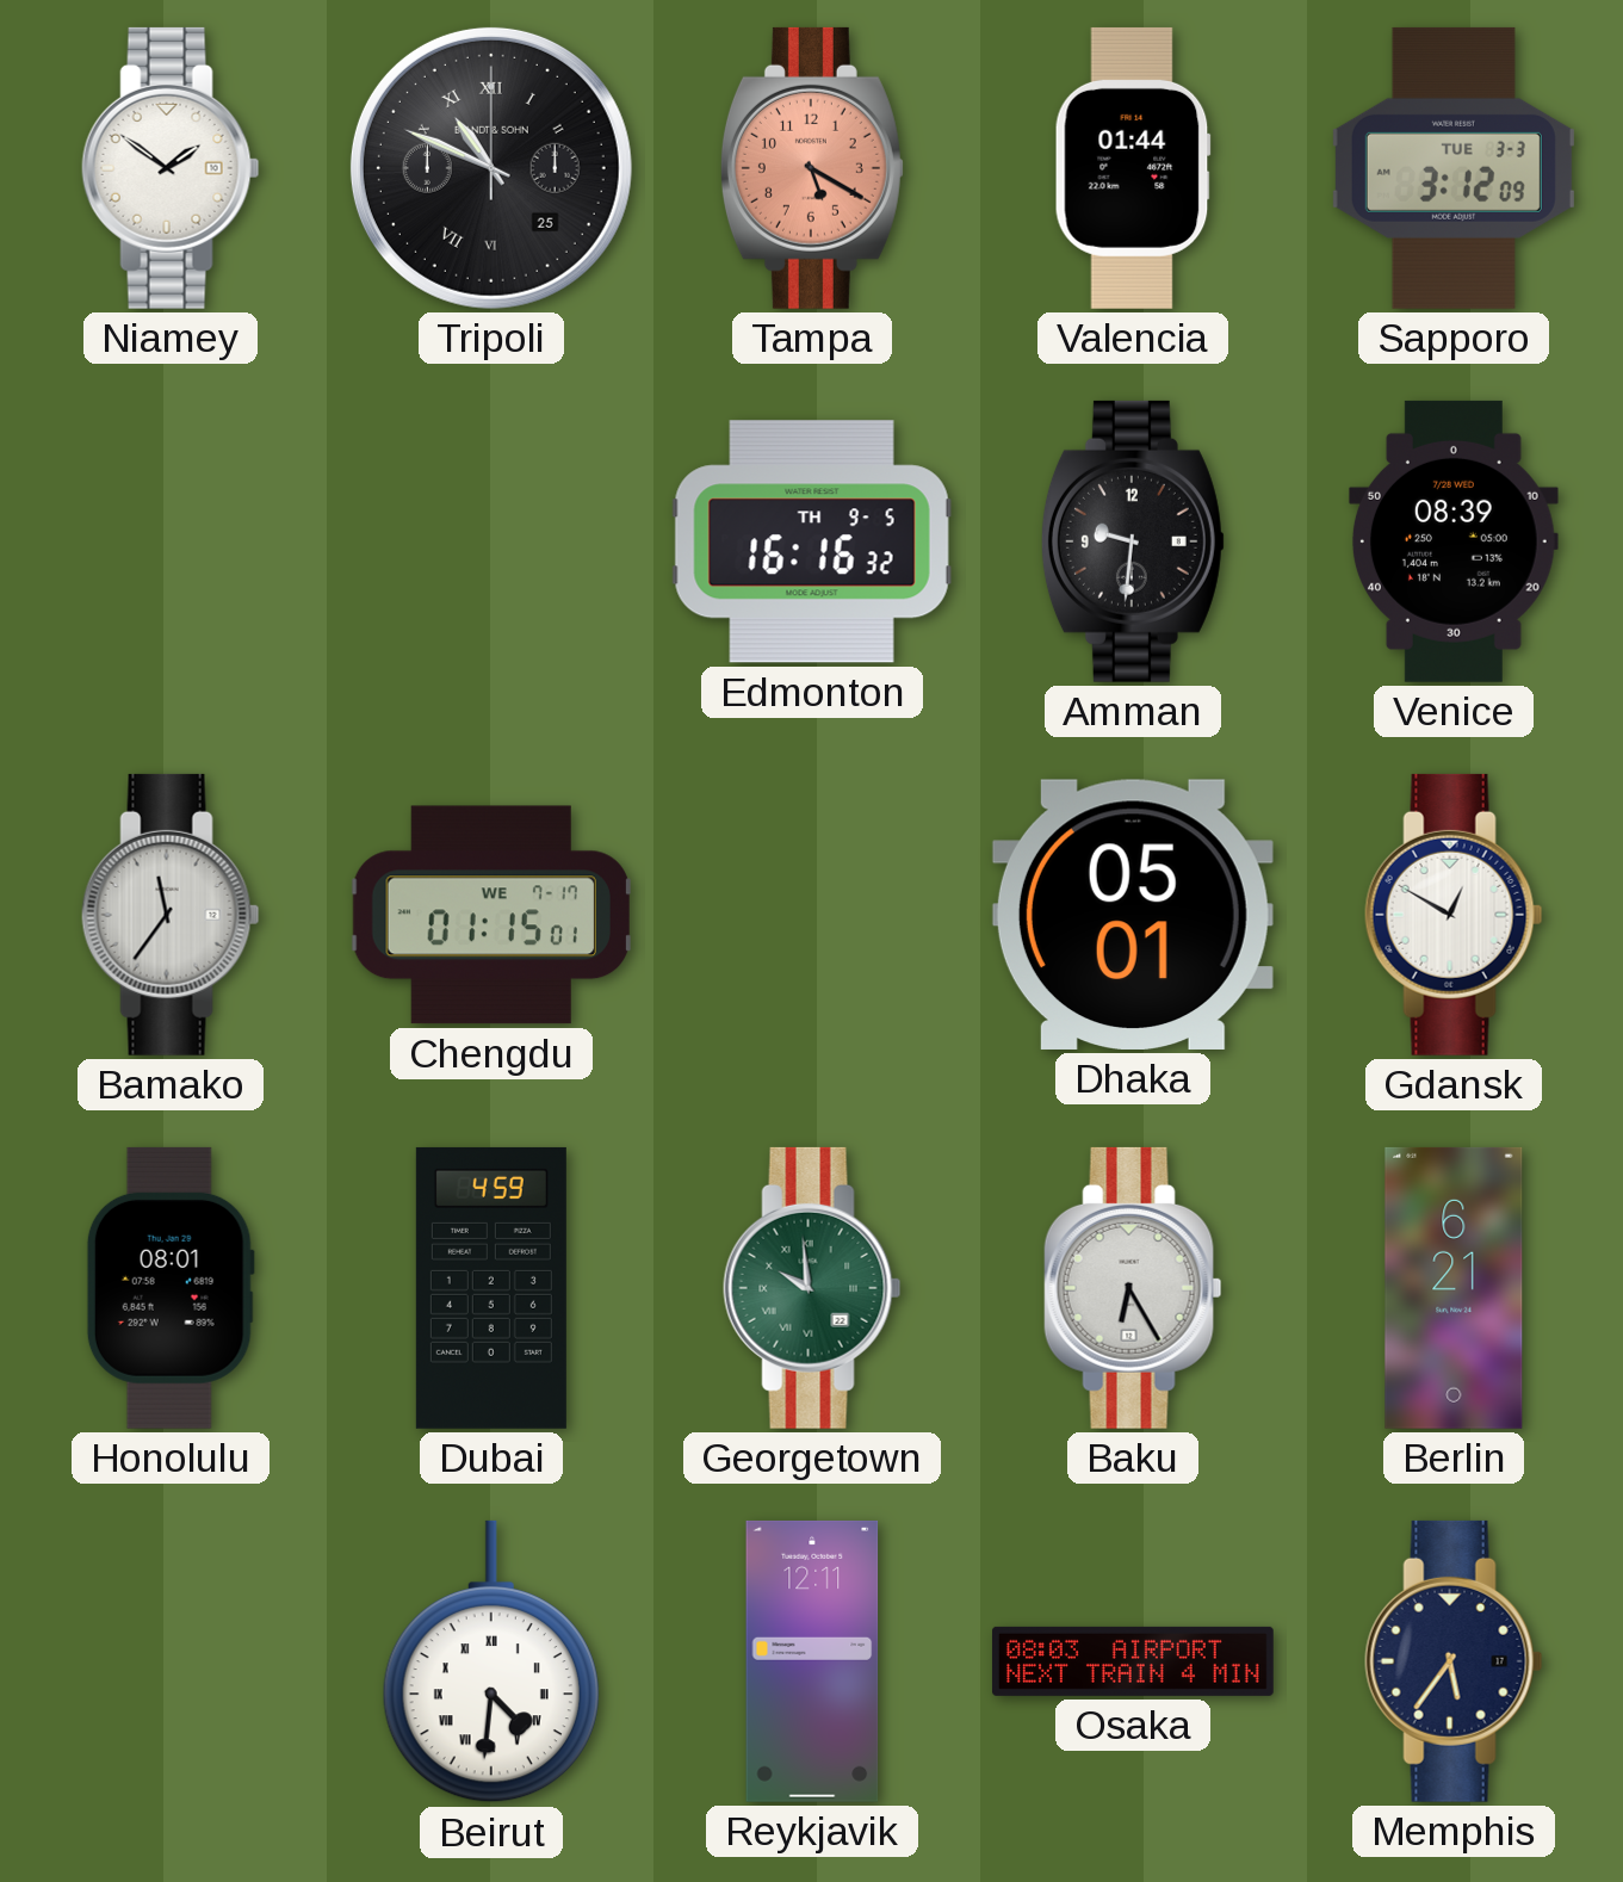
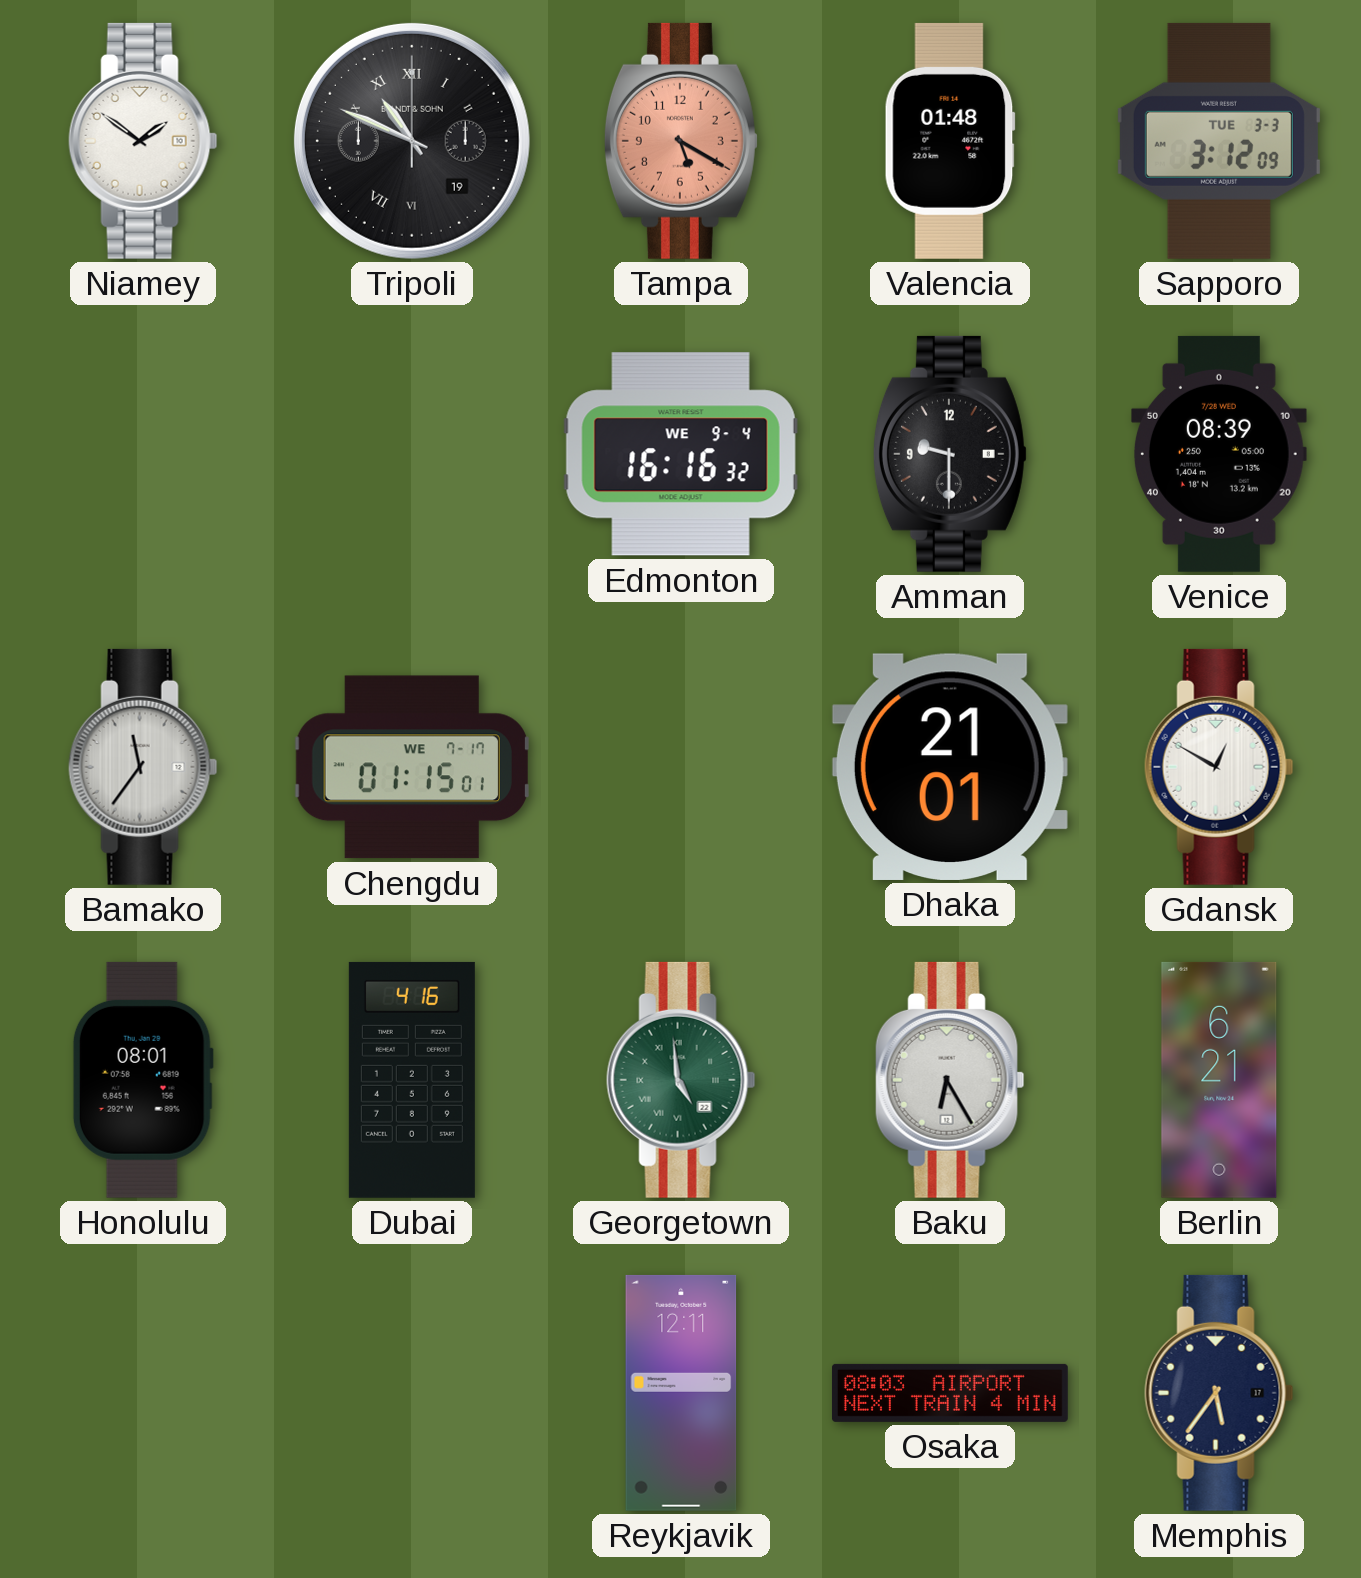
Tripoli date: 25 -> 19 (412, 141)
Valencia: 01:44 -> 01:48 (950, 141)
Edmonton date: TH 9-5 -> WE 9-4 (681, 454)
Amman: 9:31 -> 9:30 (950, 454)
Dhaka: 05:01 -> 21:01 (950, 767)
Dubai: 4:59 -> 4:16 (412, 1080)
Georgetown: 9:59 -> 4:59 (681, 1080)
Beirut: 4:31 -> none (491, 1661)
